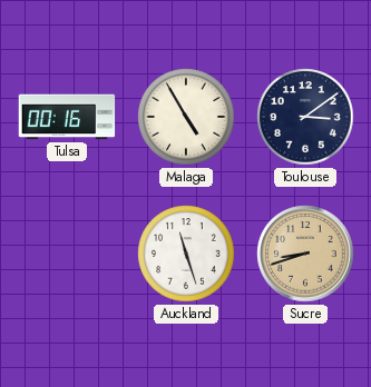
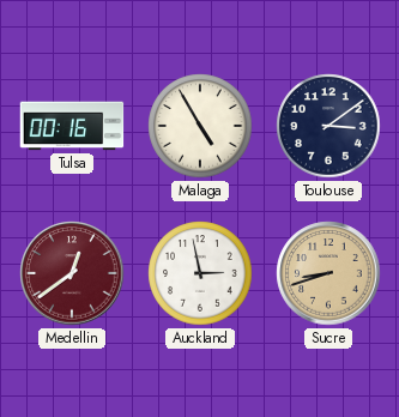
Medellin: none -> 12:39 (72, 273)
Auckland: 11:27 -> 2:58 (200, 273)
